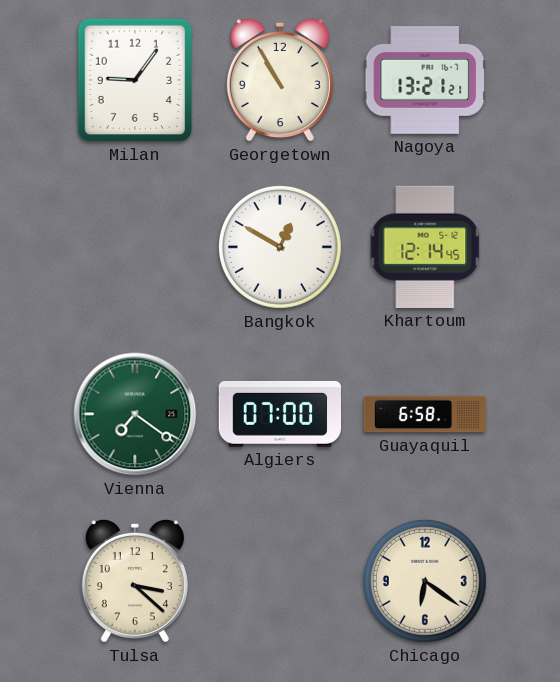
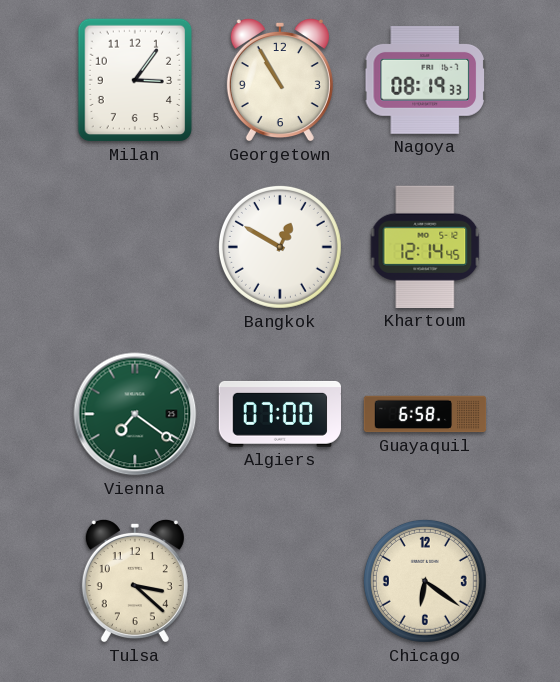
Milan: 9:06 -> 3:06 (135, 80)
Nagoya: 13:21 -> 08:19 (424, 81)
